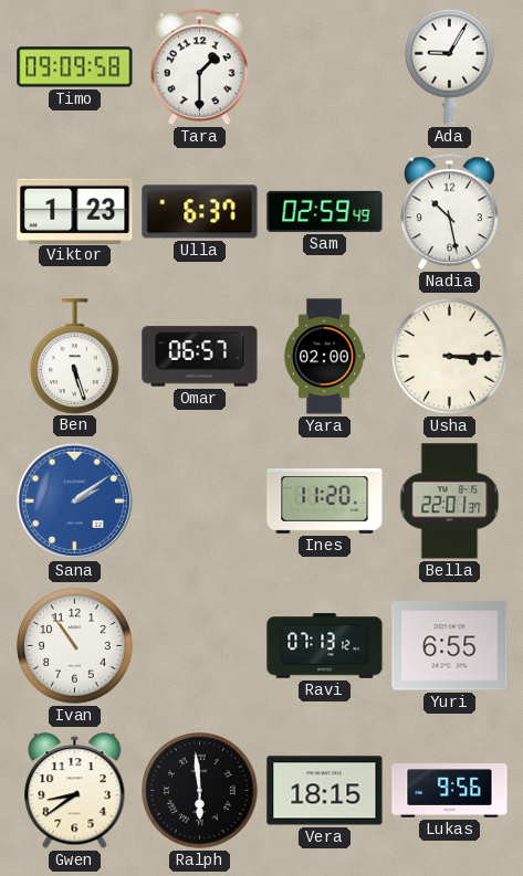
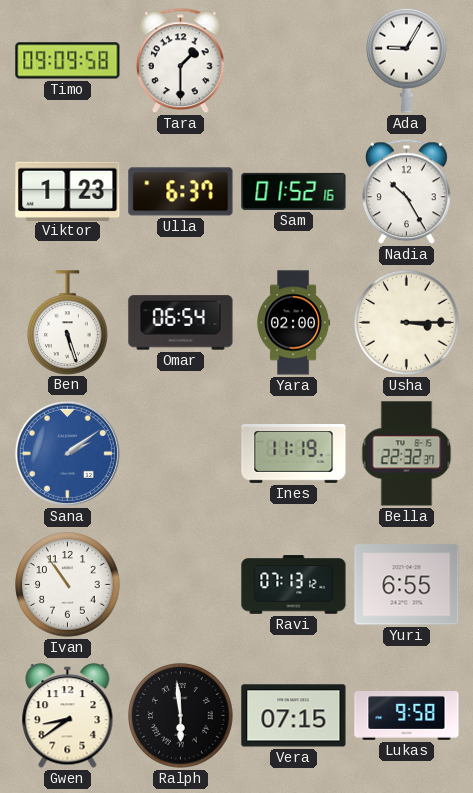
Sam: 02:59 -> 01:52 (294, 191)
Nadia: 10:28 -> 10:25 (406, 192)
Omar: 06:57 -> 06:54 (181, 323)
Ines: 11:20 -> 11:19 (294, 454)
Bella: 22:01 -> 22:32 (407, 454)
Vera: 18:15 -> 07:15 (294, 716)
Lukas: 9:56 -> 9:58 (407, 716)
